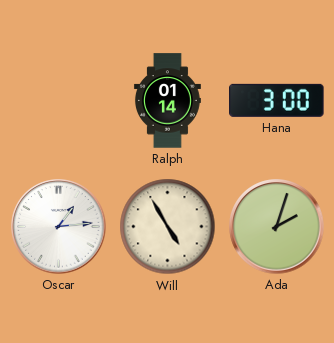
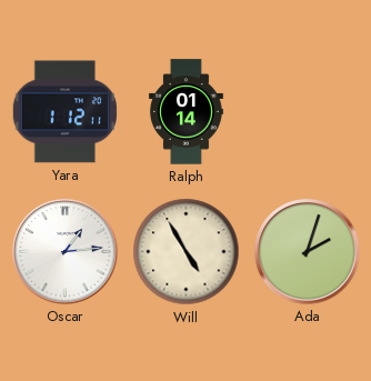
Yara: none -> 1:12 (64, 112)
Hana: 3:00 -> none (277, 100)
